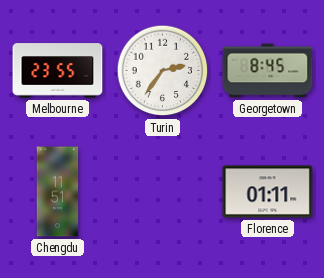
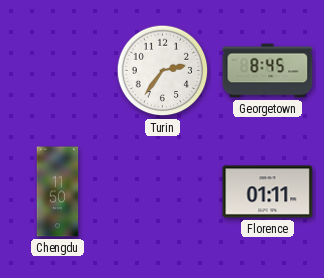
Melbourne: 23:55 -> none (58, 71)
Chengdu: 11:51 -> 11:50 (58, 192)
